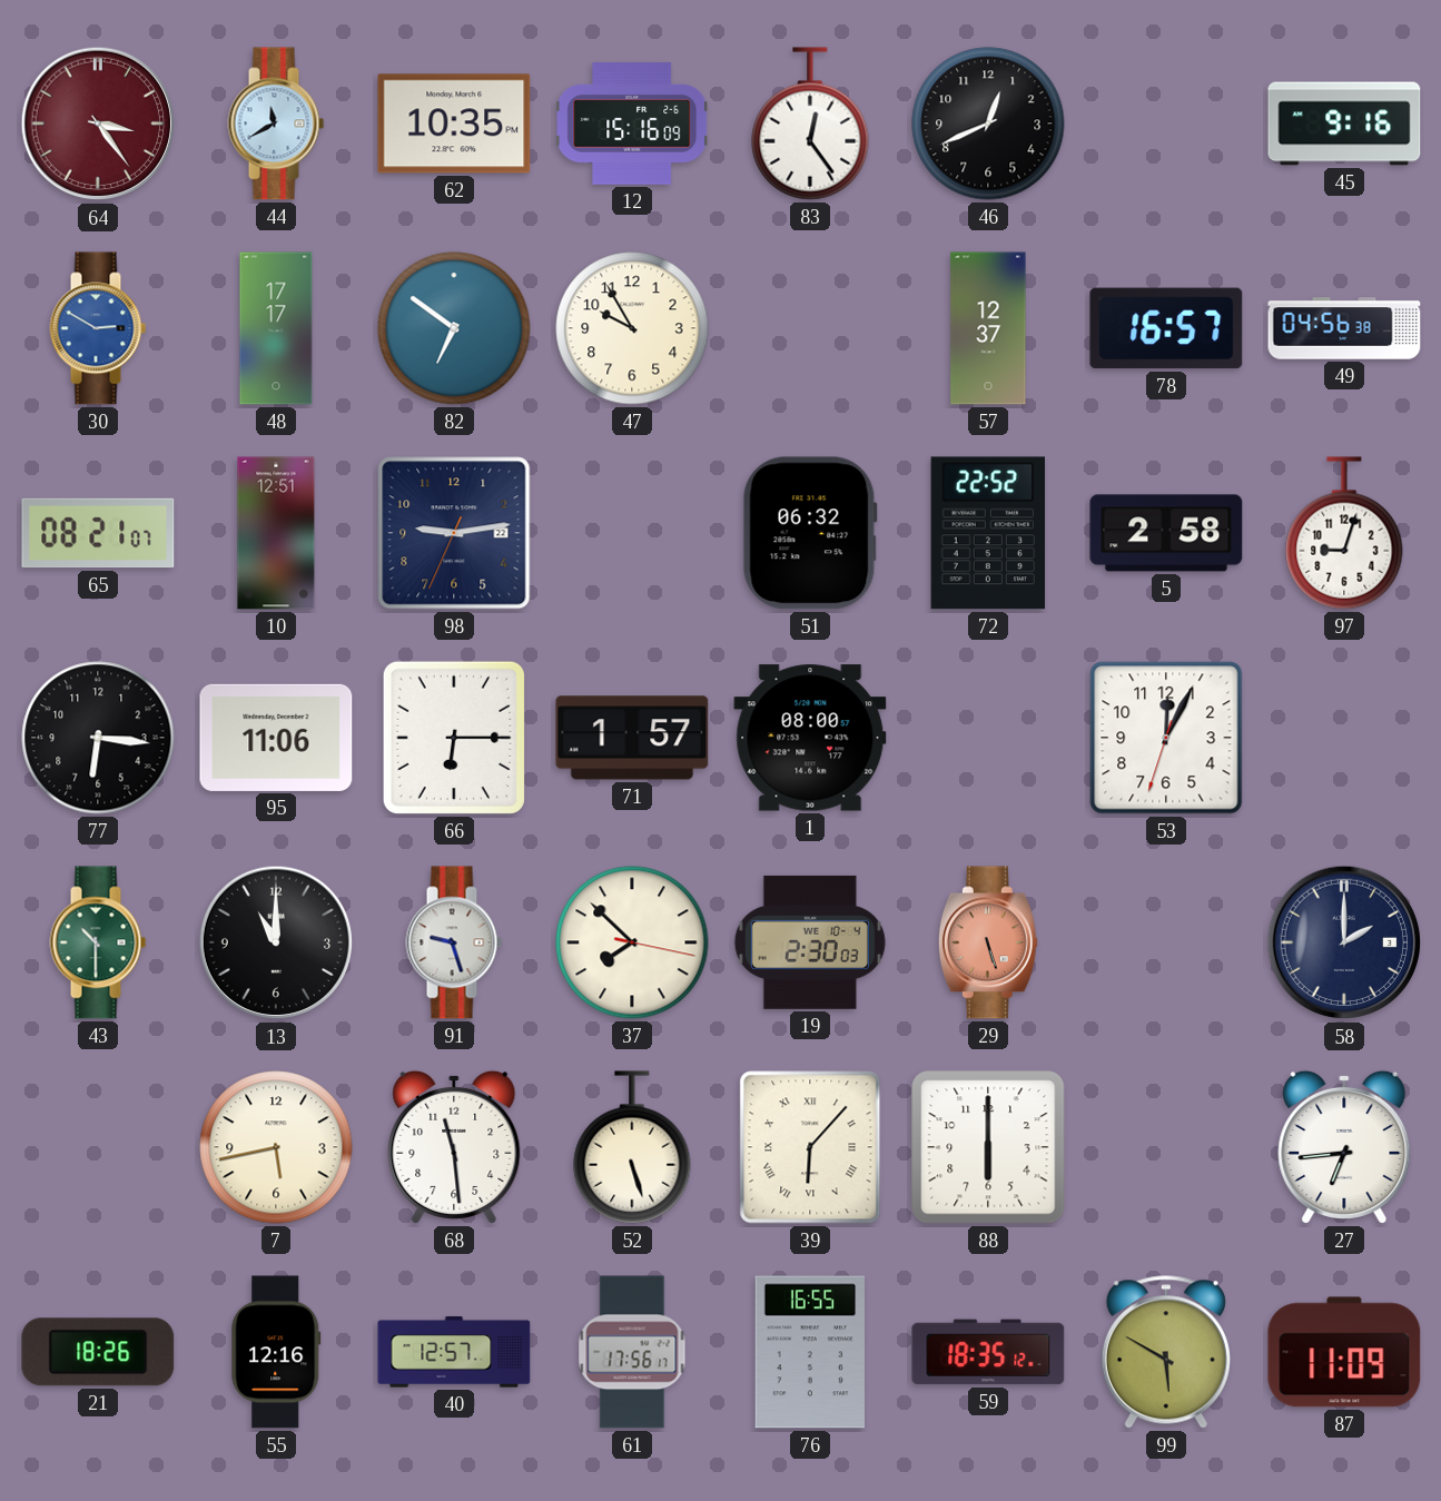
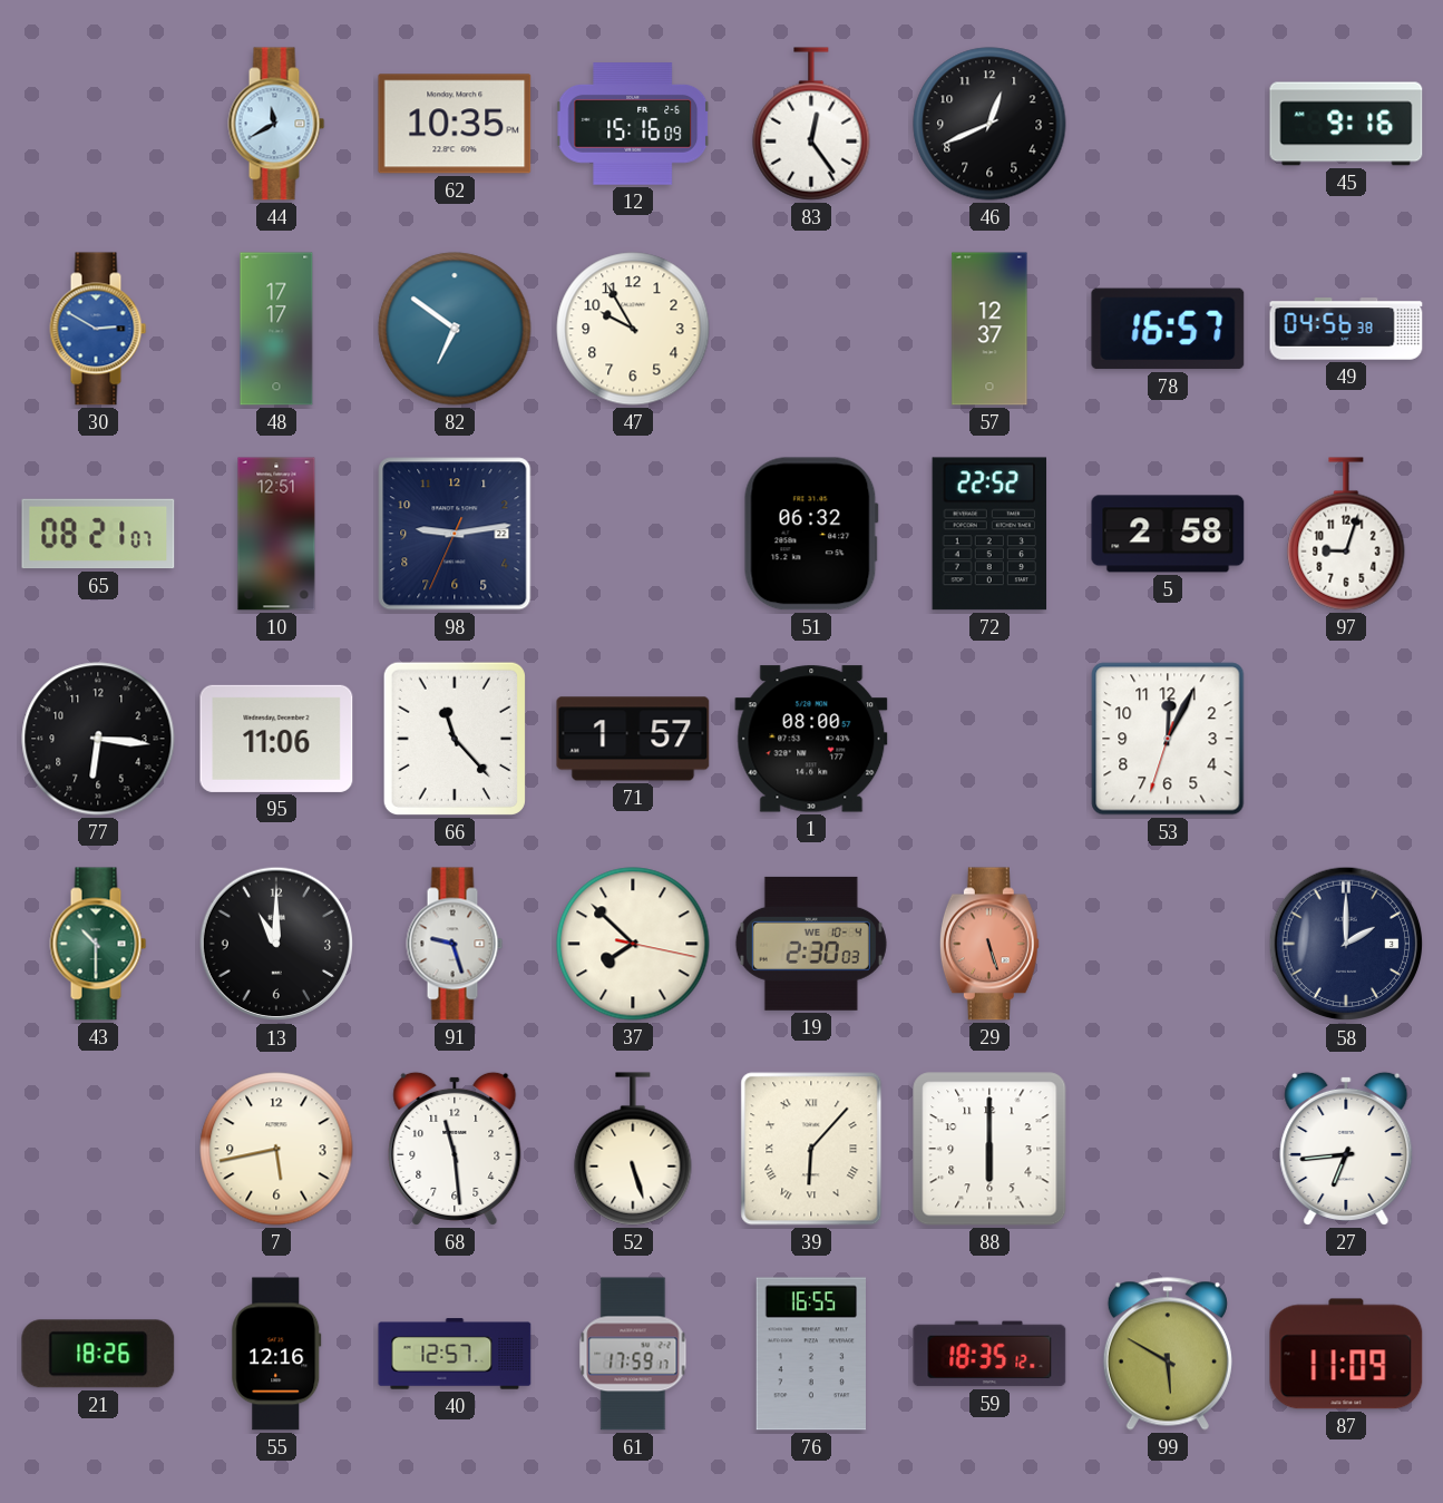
64: 3:24 -> none (98, 124)
66: 6:15 -> 11:23 (455, 739)
61: 17:56 -> 17:59 (633, 1354)
